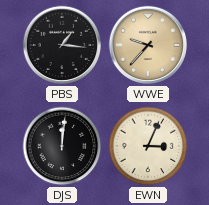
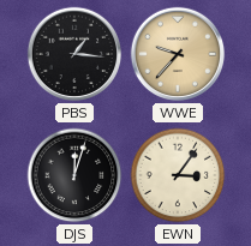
DJS: 12:01 -> 12:03 (74, 175)
EWN: 3:04 -> 3:06 (178, 175)
